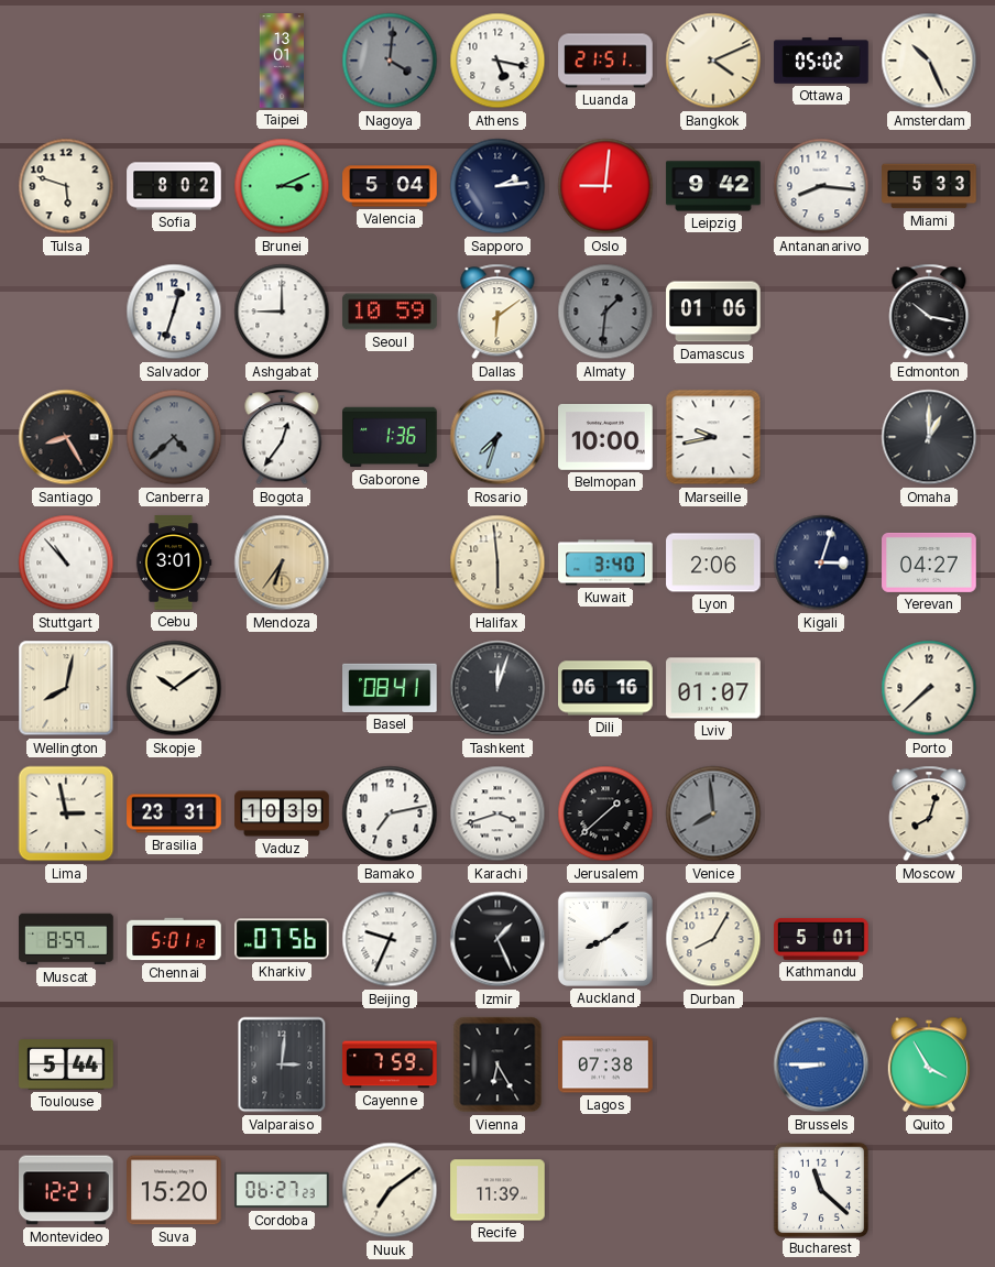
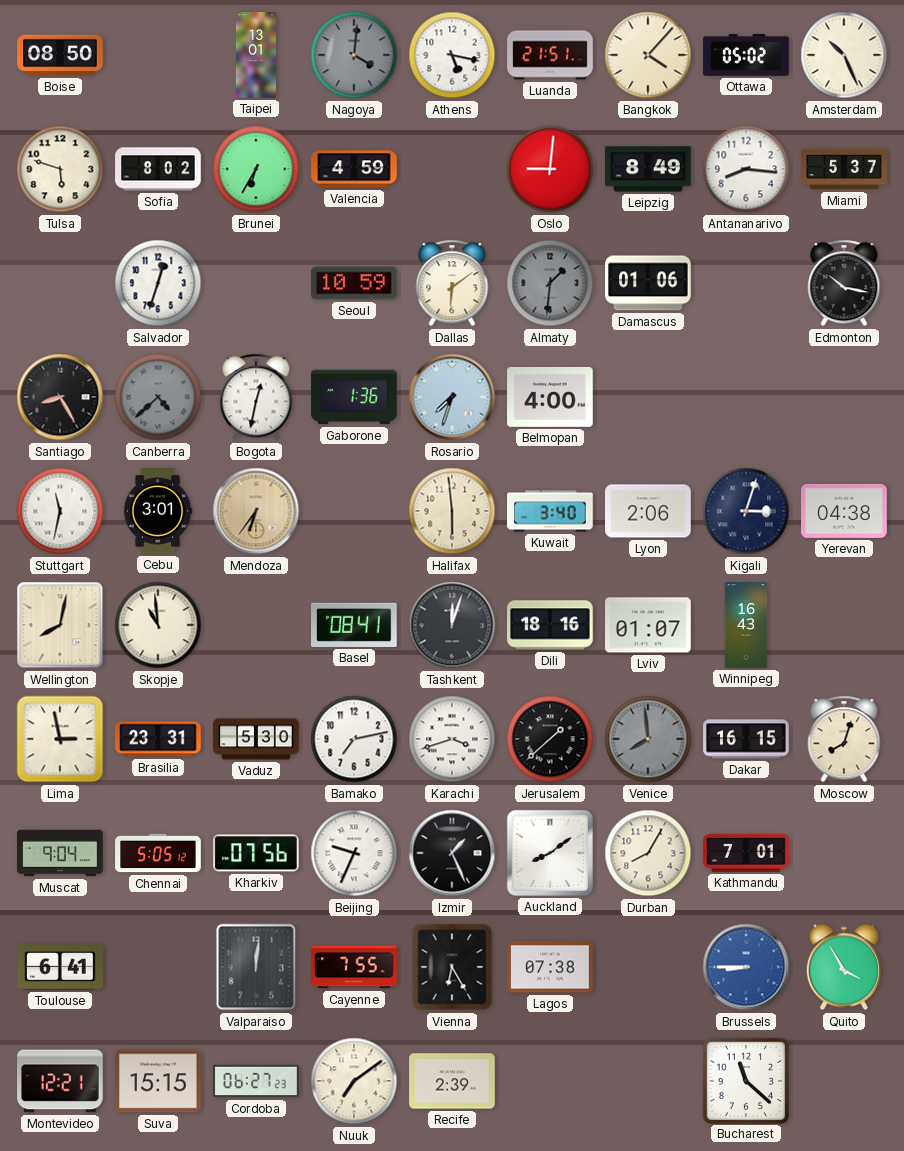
Boise: none -> 08:50 (60, 55)
Bangkok: 4:11 -> 4:07 (648, 55)
Brunei: 3:11 -> 6:35 (256, 169)
Valencia: 5:04 -> 4:59 (354, 169)
Sapporo: 2:14 -> none (497, 186)
Leipzig: 9:42 -> 8:49 (648, 169)
Miami: 5:33 -> 5:37 (844, 169)
Ashgabat: 9:00 -> none (282, 312)
Bogota: 12:36 -> 12:32 (256, 397)
Belmopan: 10:00 -> 4:00 (550, 397)
Marseille: 9:43 -> none (713, 437)
Omaha: 1:00 -> none (929, 437)
Stuttgart: 10:53 -> 11:32 (60, 511)
Yerevan: 04:27 -> 04:38 (844, 511)
Skopje: 10:09 -> 10:59 (158, 625)
Dili: 06:16 -> 18:16 (550, 625)
Winnipeg: none -> 16:43 (746, 625)
Porto: 7:38 -> none (929, 688)
Vaduz: 10:39 -> 5:30 (256, 739)
Dakar: none -> 16:15 (746, 739)
Muscat: 8:59 -> 9:04 (60, 853)
Chennai: 5:01 -> 5:05 (158, 853)
Kathmandu: 5:01 -> 7:01 (746, 853)
Toulouse: 5:44 -> 6:41 (60, 967)
Valparaiso: 3:01 -> 12:01 (256, 967)
Cayenne: 7:59 -> 7:55 (354, 967)
Suva: 15:20 -> 15:15 (158, 1081)
Recife: 11:39 -> 2:39 (452, 1081)
